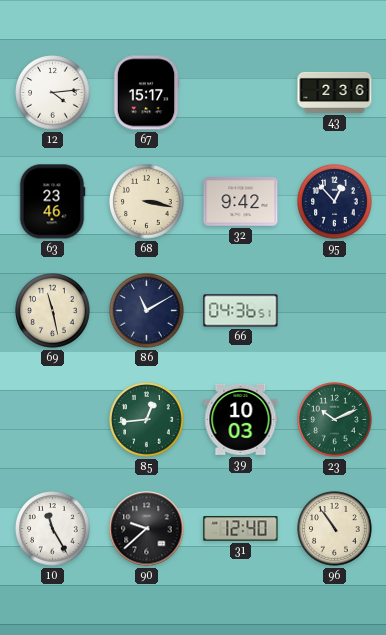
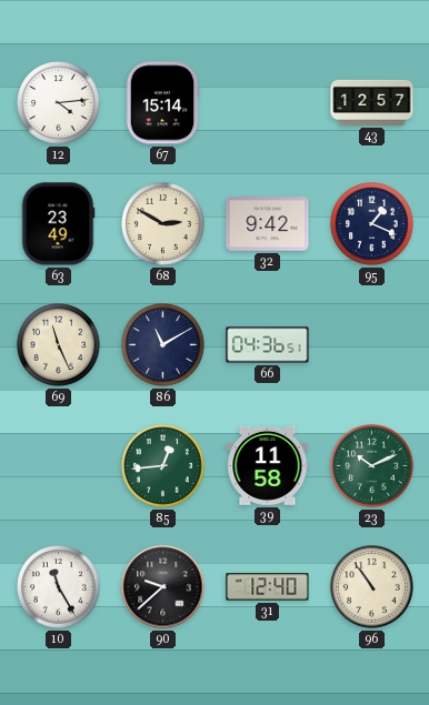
67: 15:17 -> 15:14 (162, 103)
43: 2:36 -> 12:57 (372, 102)
63: 23:46 -> 23:49 (58, 224)
68: 3:17 -> 2:50 (163, 224)
95: 12:53 -> 1:19 (372, 224)
69: 11:28 -> 11:26 (59, 345)
39: 10:03 -> 11:58 (268, 465)
